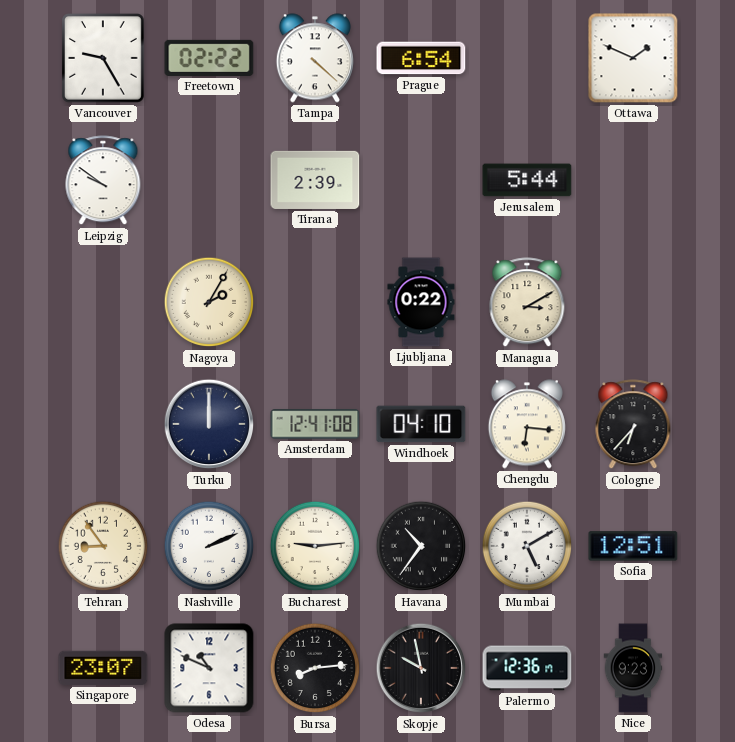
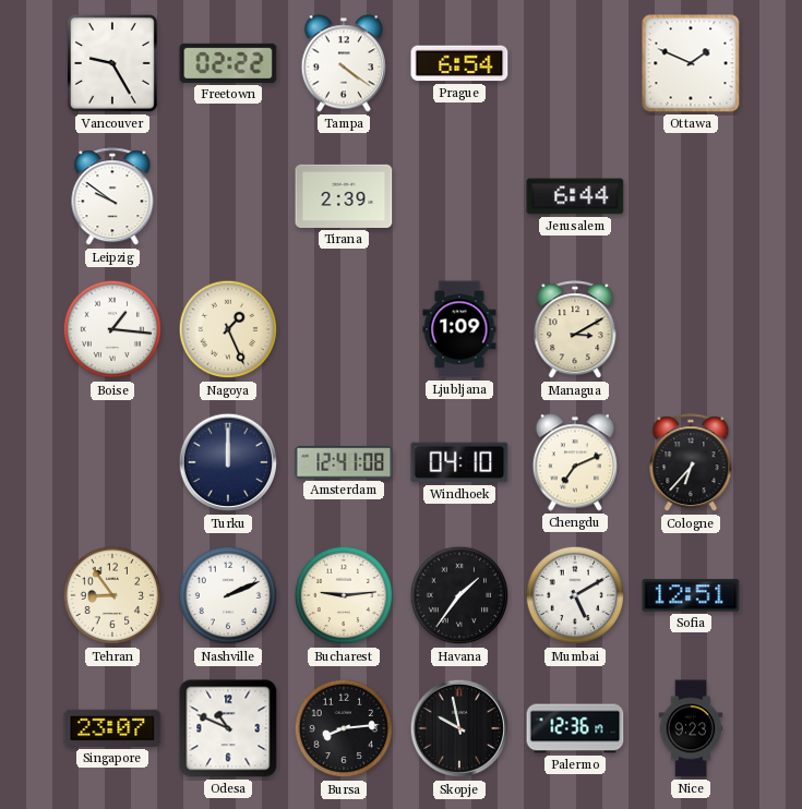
Tampa: 4:22 -> 4:21 (344, 63)
Jerusalem: 5:44 -> 6:44 (575, 196)
Boise: none -> 1:16 (112, 329)
Nagoya: 2:05 -> 1:26 (228, 329)
Ljubljana: 0:22 -> 1:09 (459, 329)
Chengdu: 6:16 -> 7:11 (575, 462)
Havana: 10:36 -> 1:36 (459, 595)
